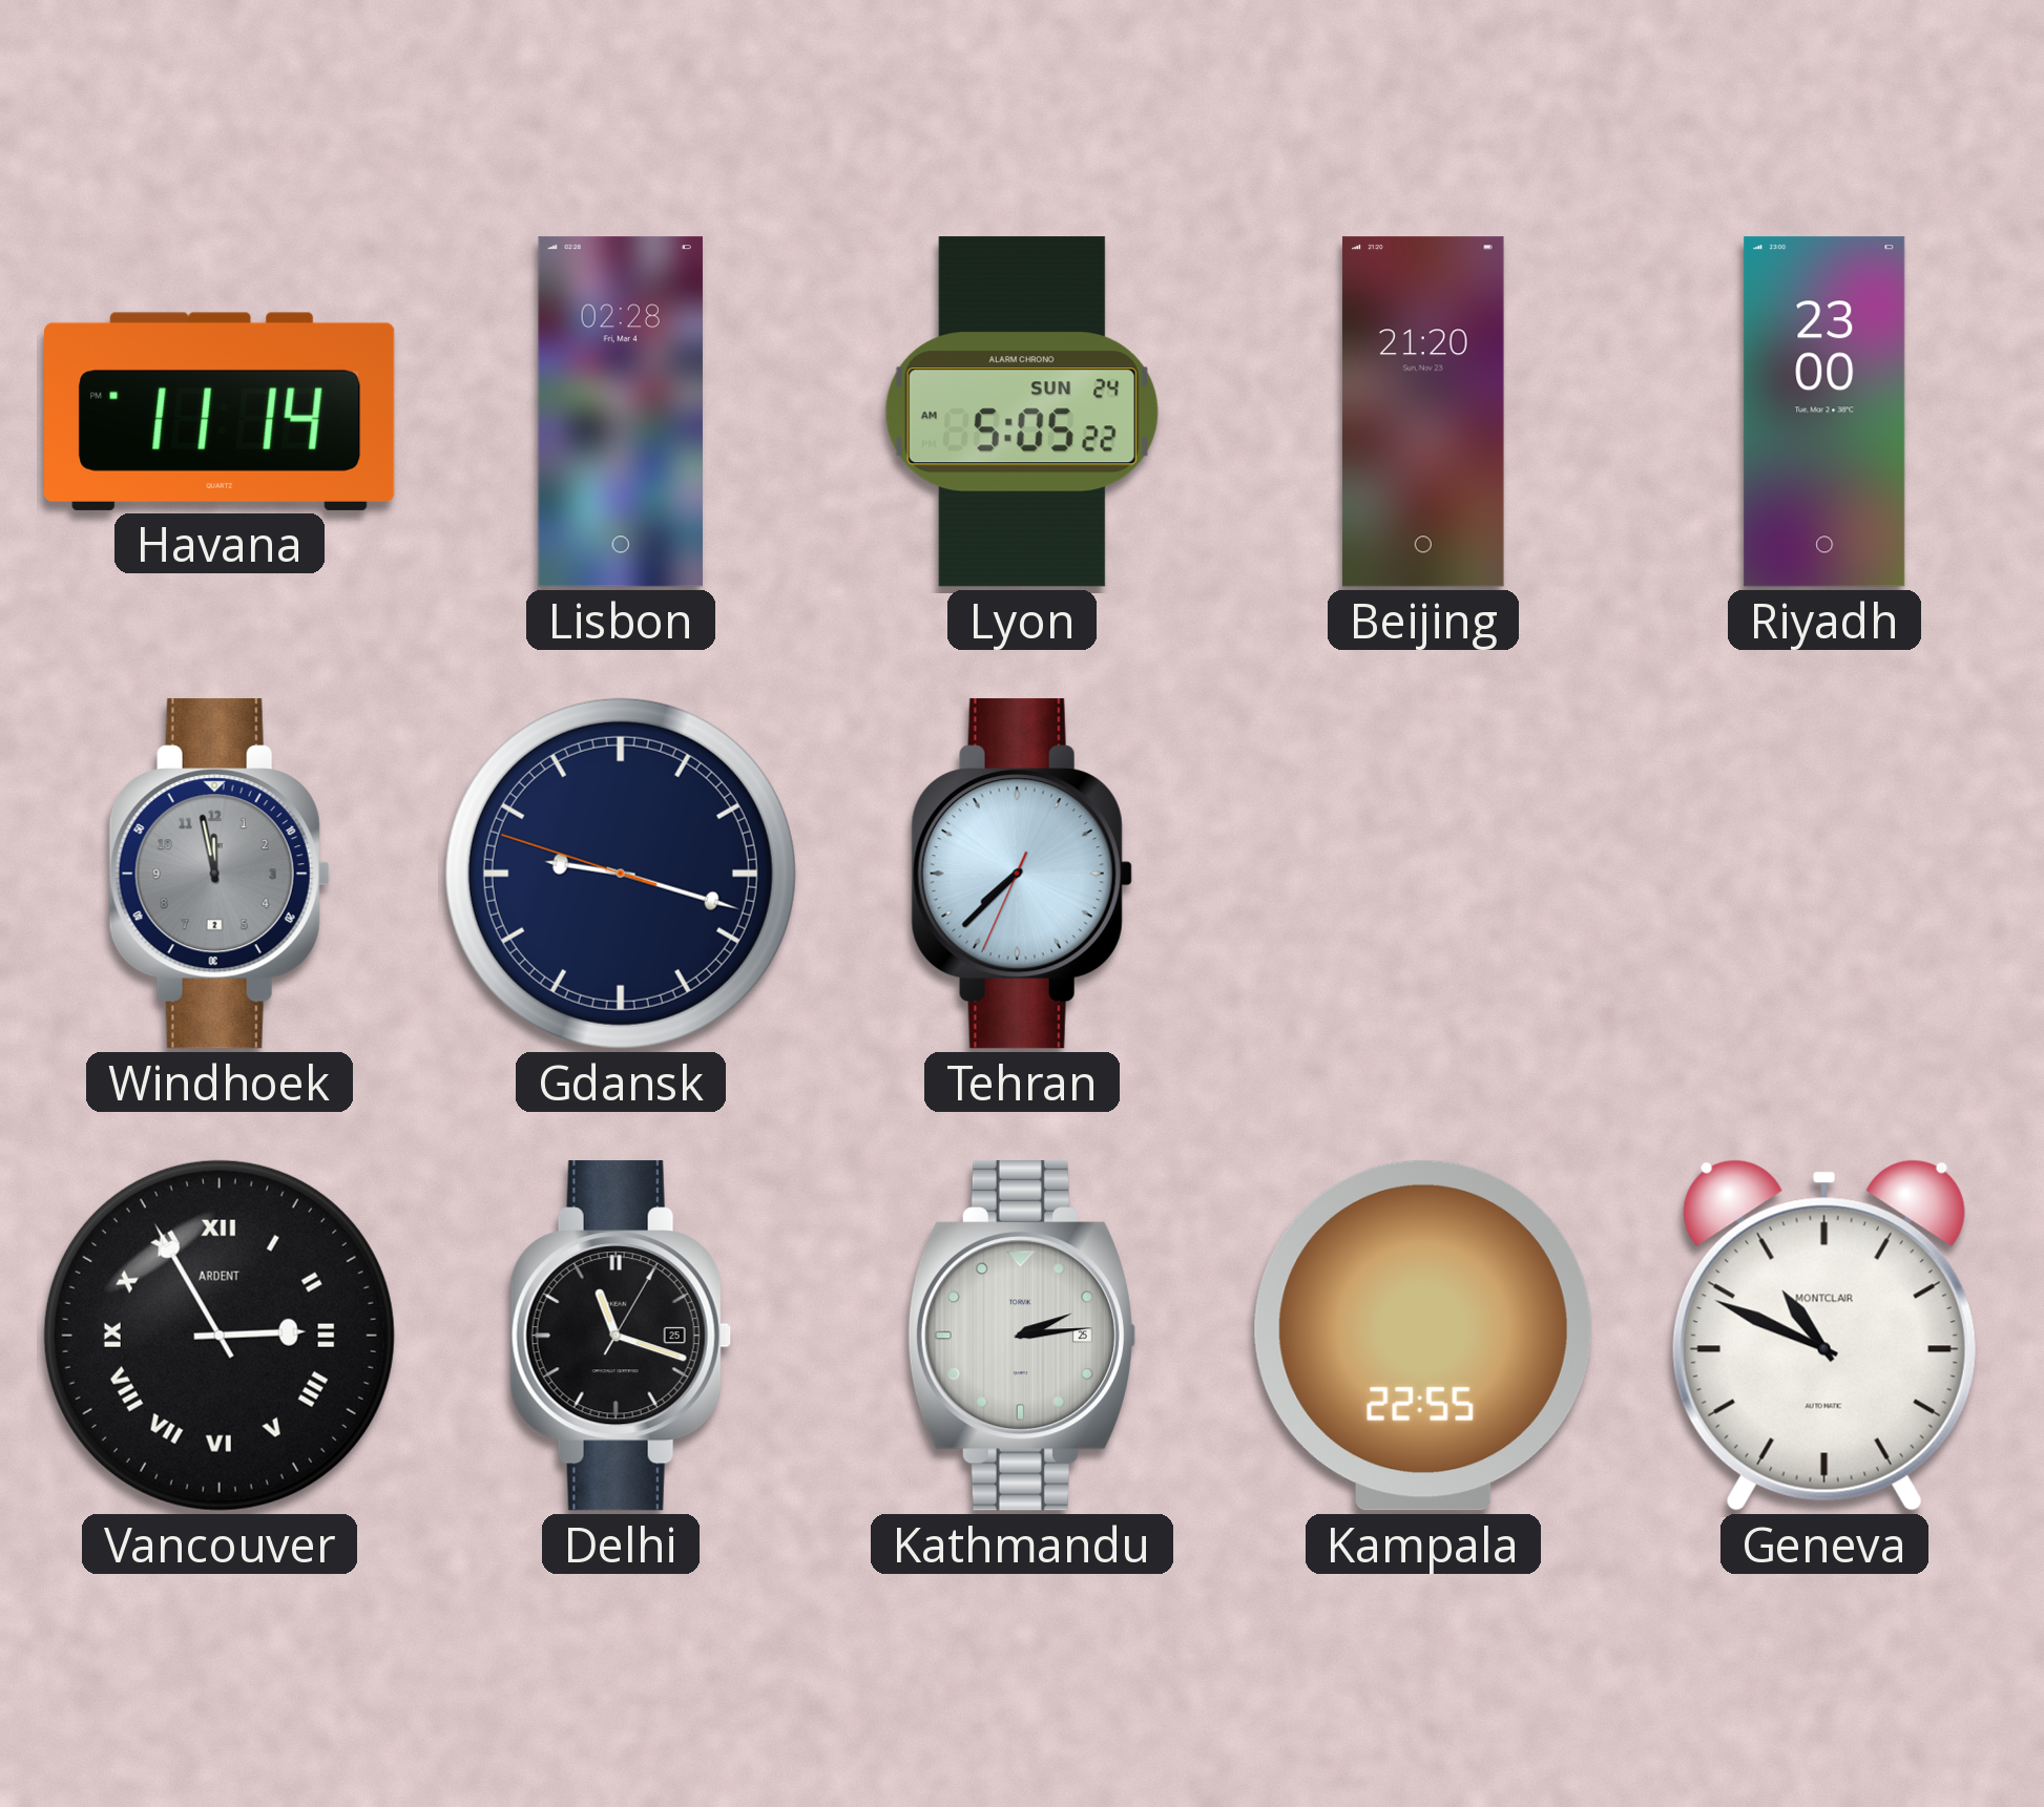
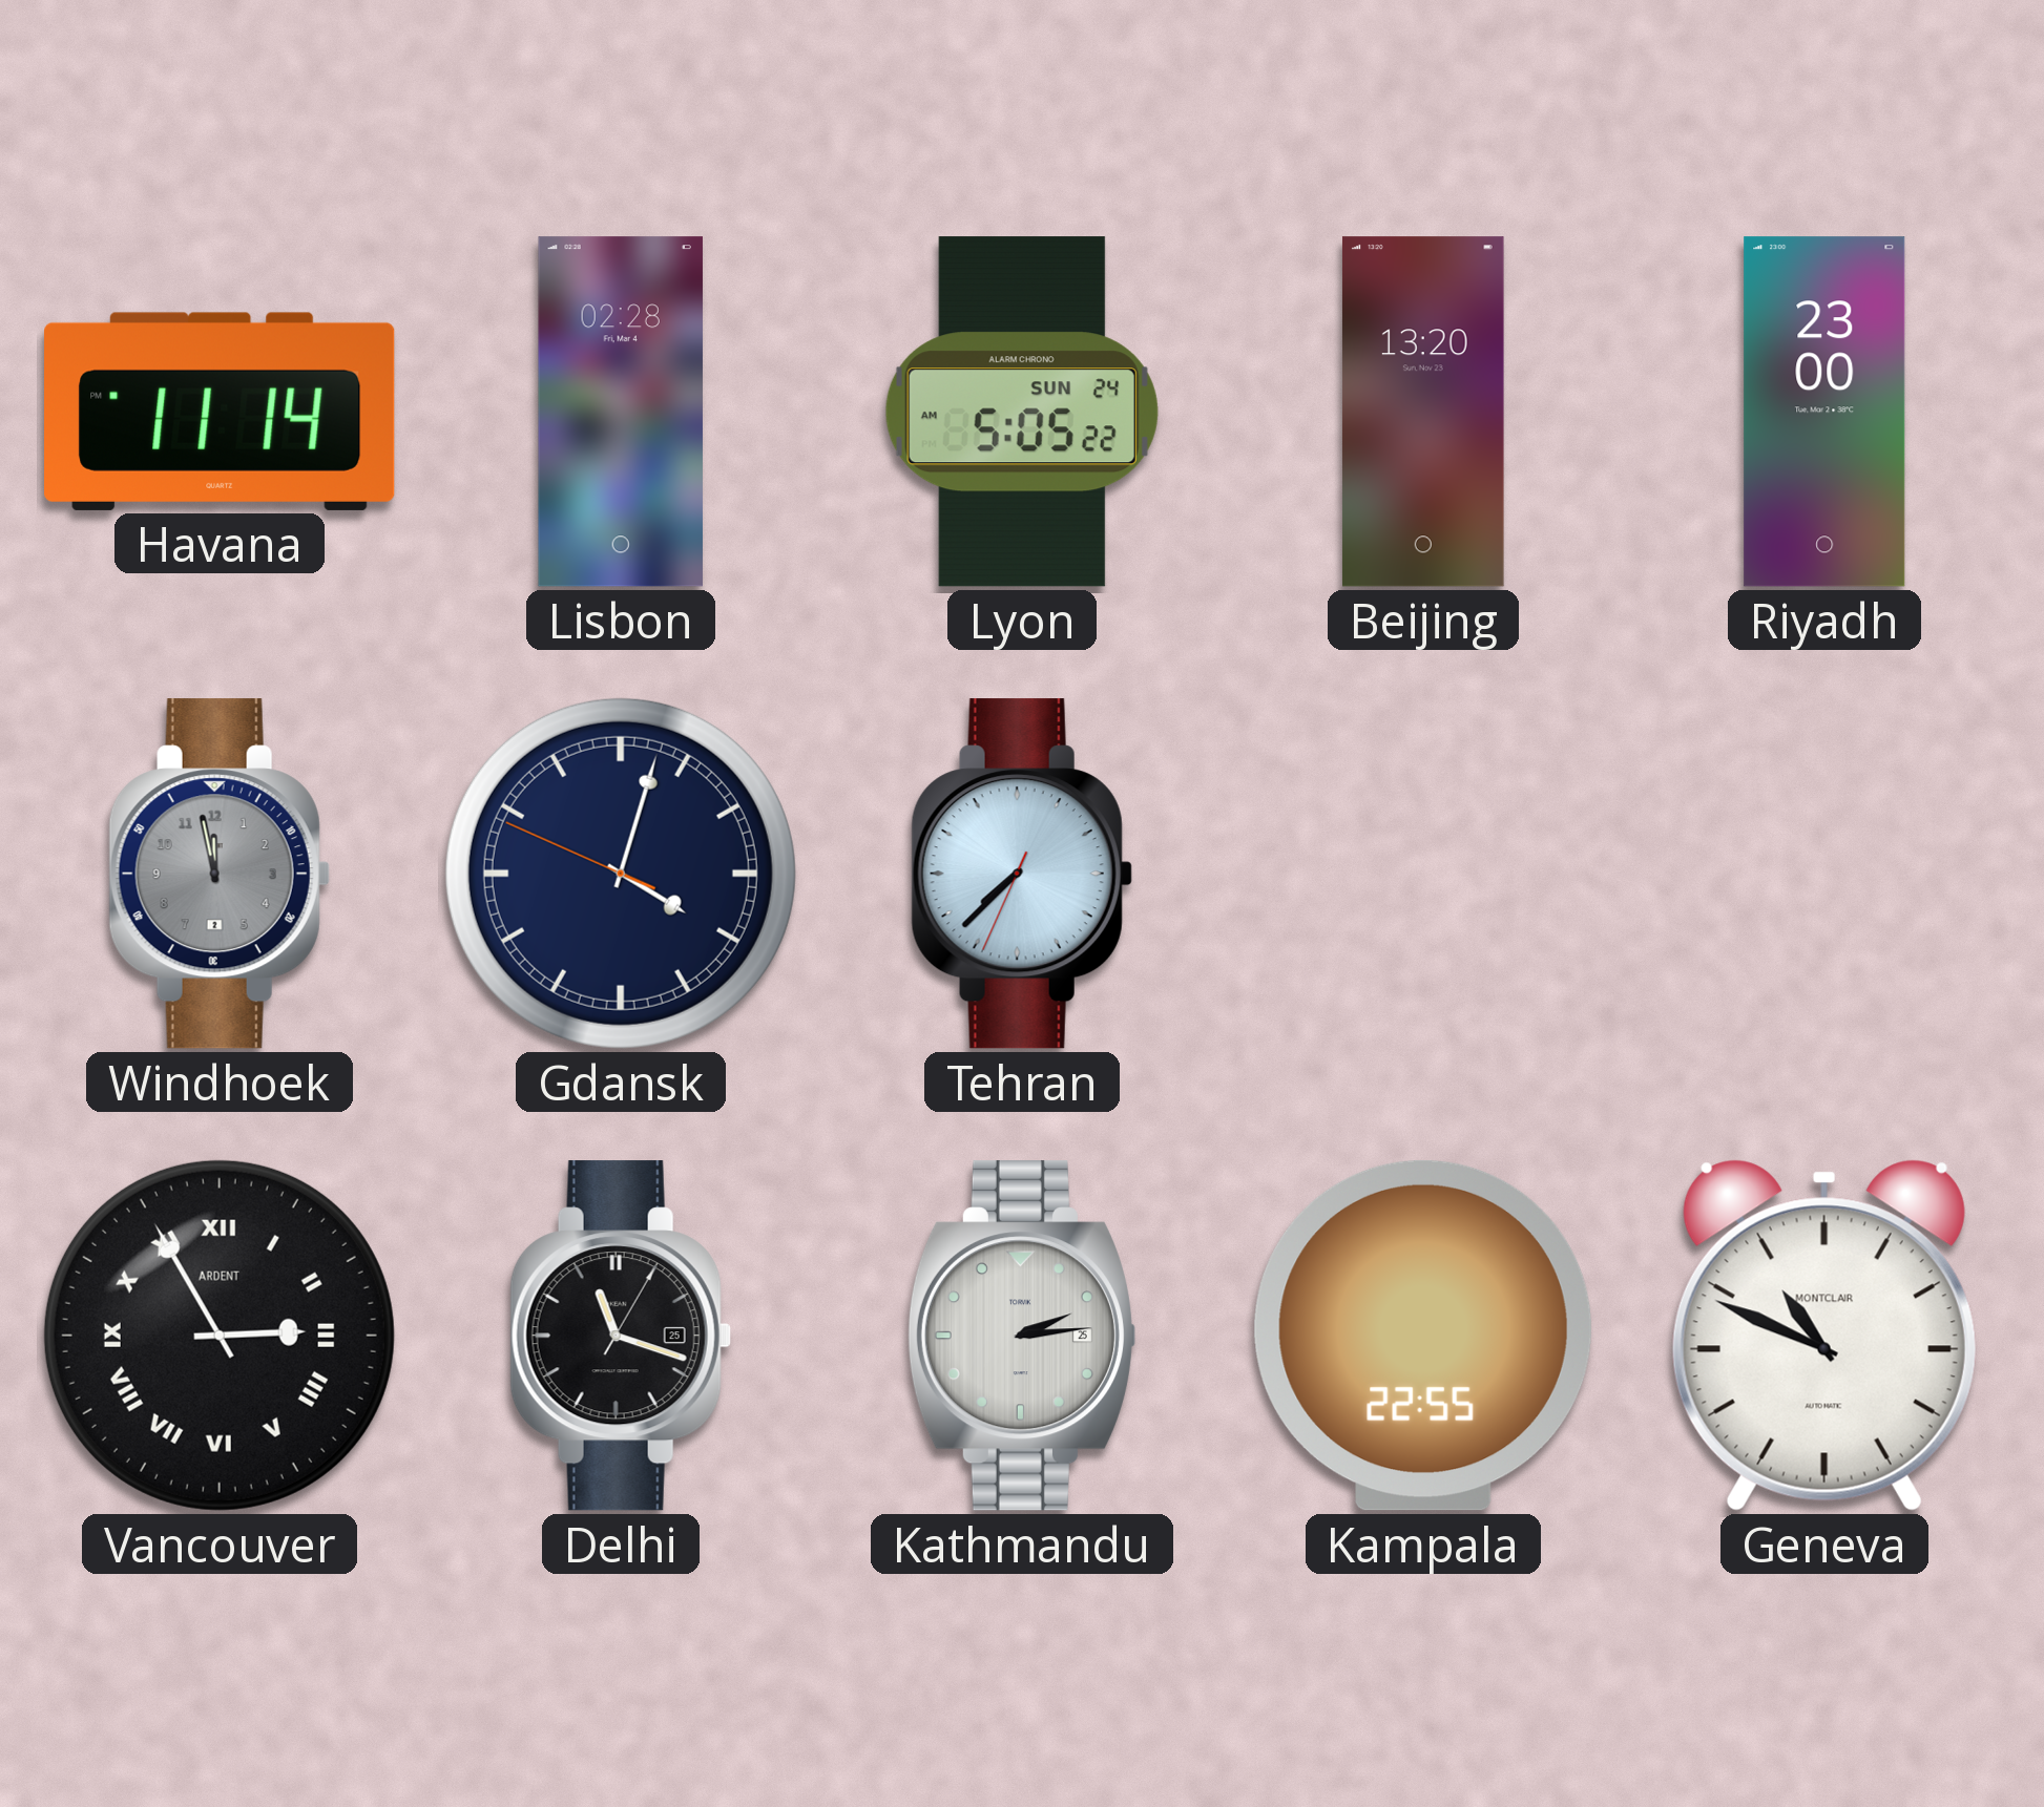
Beijing: 21:20 -> 13:20 (1423, 412)
Gdansk: 9:17 -> 4:02 (621, 874)
